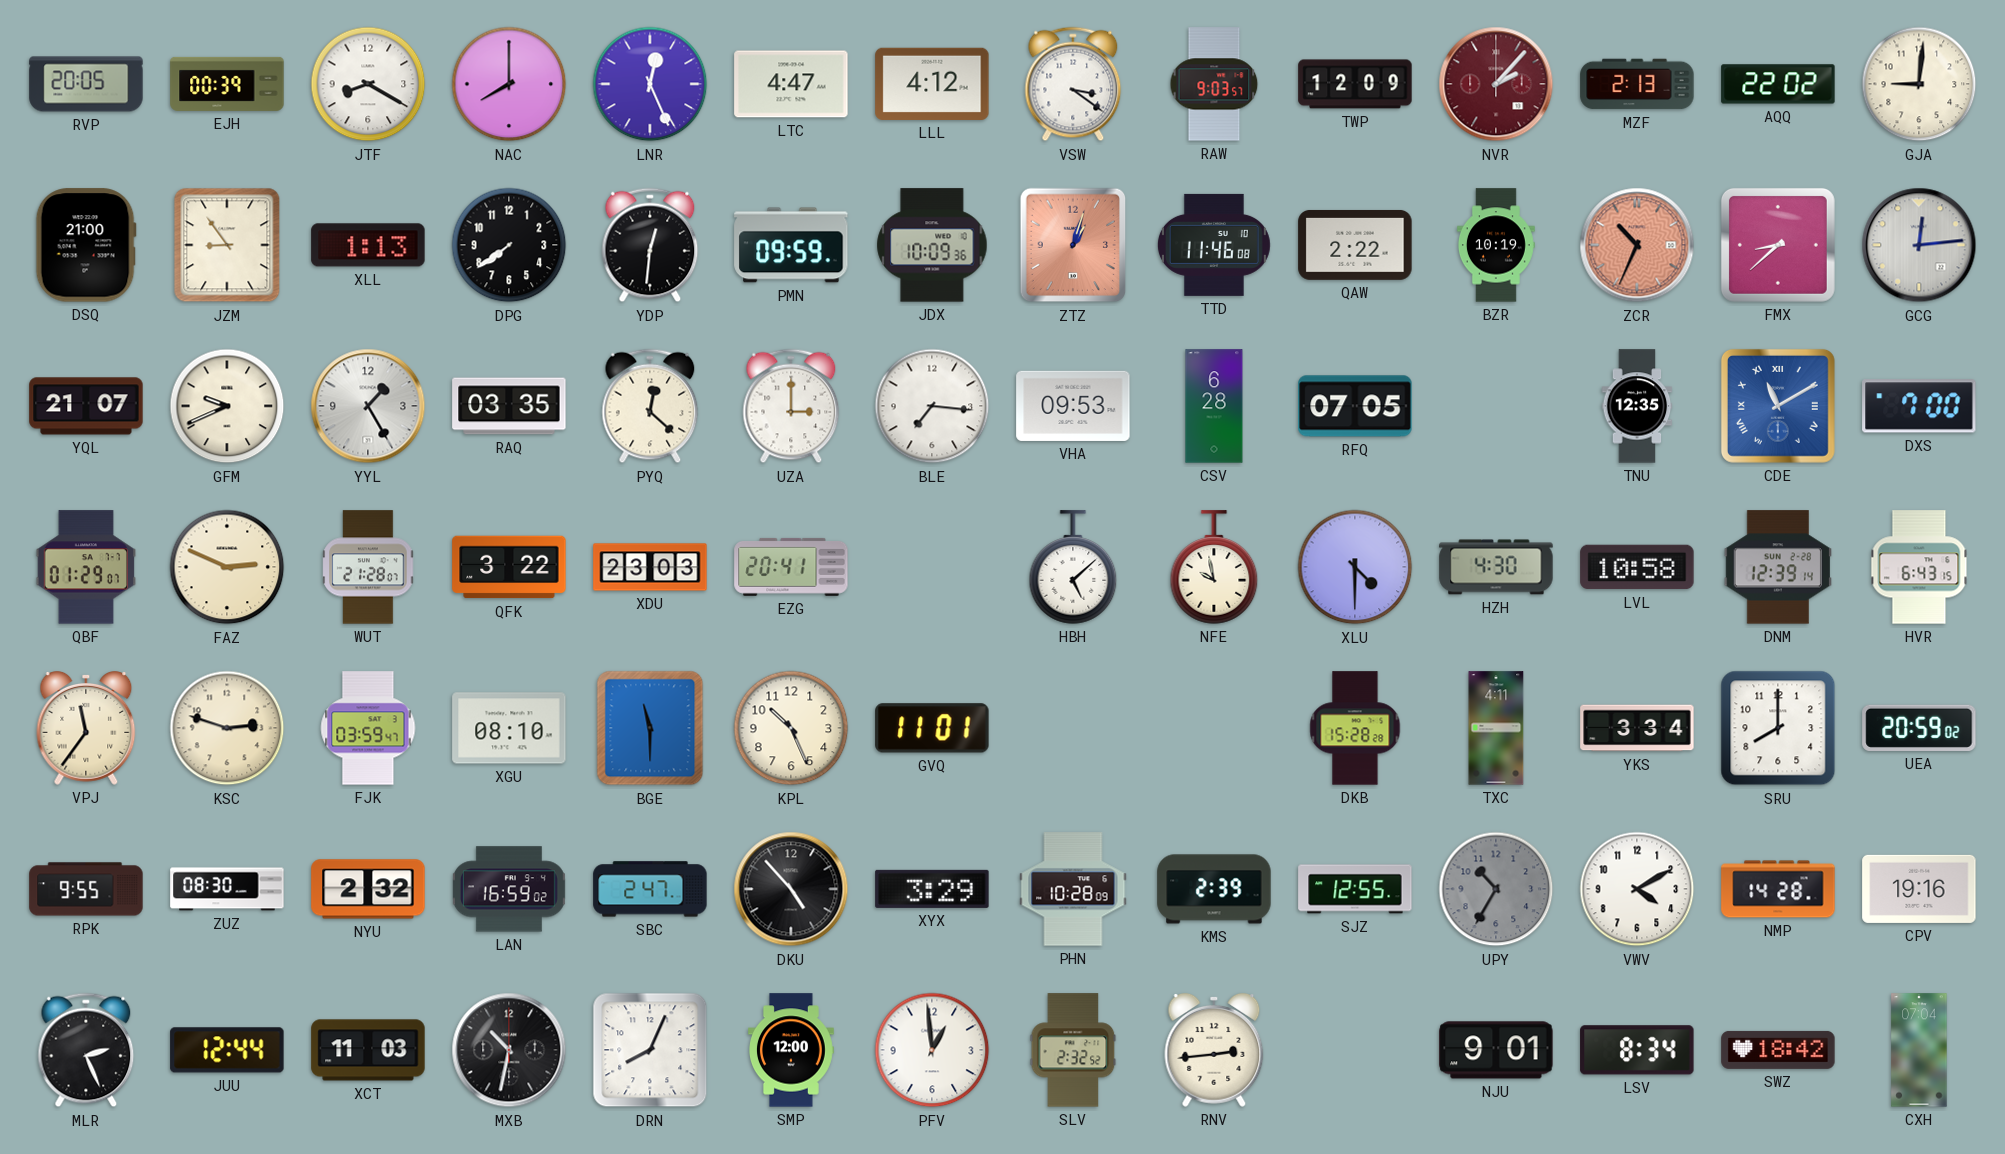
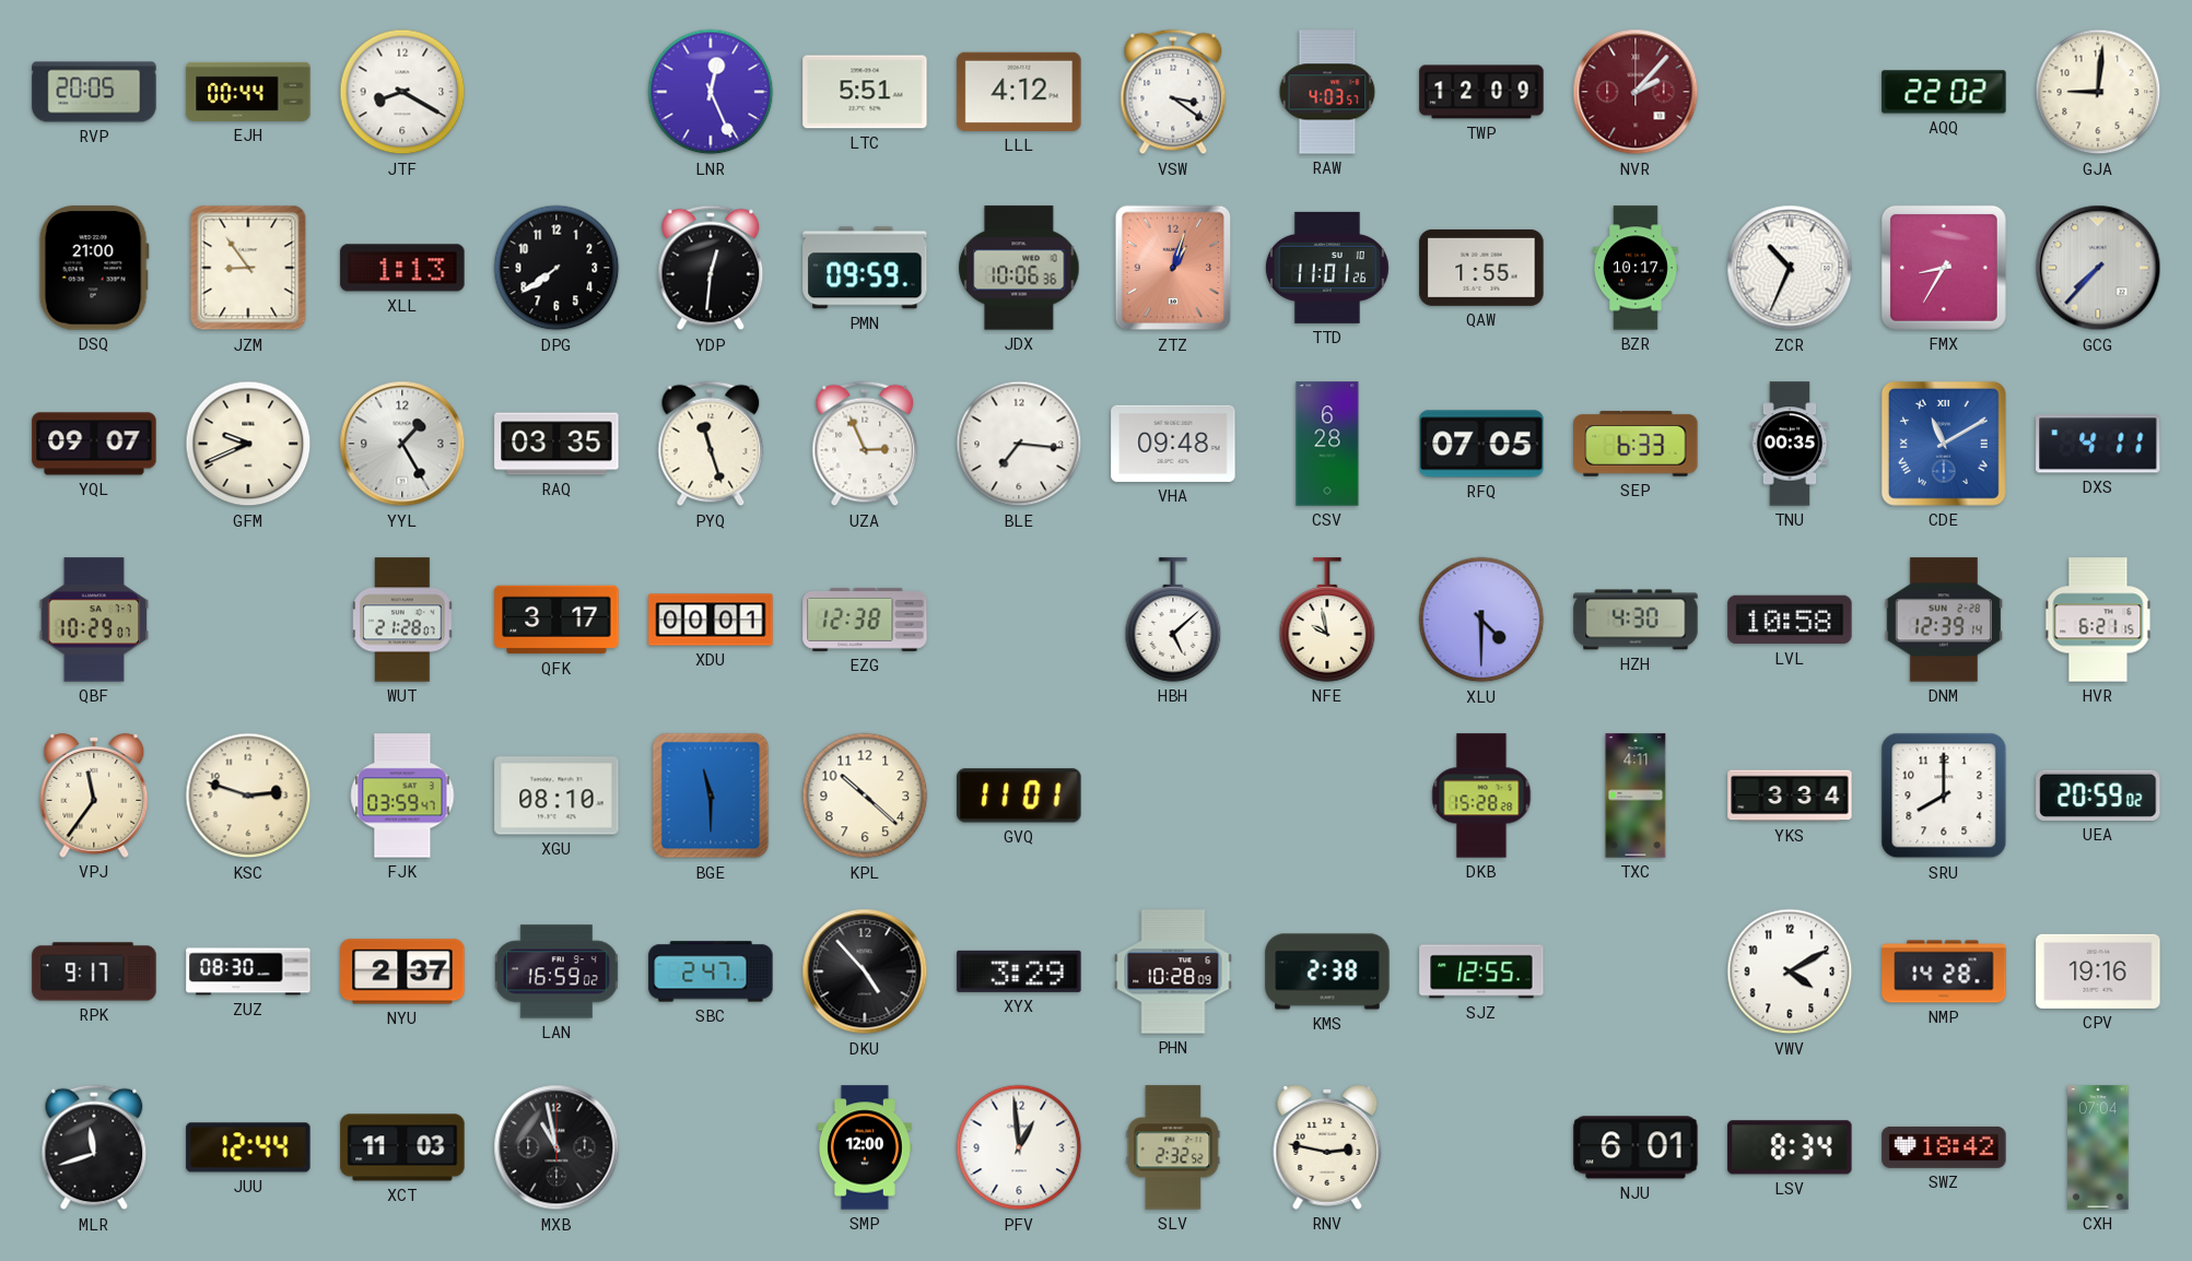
EJH: 00:39 -> 00:44 (248, 92)
NAC: 8:00 -> none (509, 84)
LTC: 4:47 -> 5:51 (865, 92)
RAW: 9:03 -> 4:03 (1327, 92)
MZF: 2:13 -> none (1637, 84)
JDX: 10:09 -> 10:06 (1019, 268)
TTD: 11:46 -> 11:01 (1327, 268)
QAW: 2:22 -> 1:55 (1481, 268)
BZR: 10:19 -> 10:17 (1636, 268)
ZCR dial: salmon -> white (1790, 268)
FMX: 8:38 -> 8:35 (1944, 268)
GCG: 12:14 -> 7:37 (2098, 268)
YQL: 21:07 -> 09:07 (94, 444)
PYQ: 12:22 -> 11:27 (711, 444)
UZA: 3:00 -> 2:56 (865, 444)
VHA: 09:53 -> 09:48 (1173, 444)
SEP: none -> 6:33 (1636, 444)
TNU: 12:35 -> 00:35 (1790, 444)
DXS: 7:00 -> 4:11 (2098, 444)
QBF: 01:29 -> 10:29 (94, 620)
FAZ: 2:49 -> none (227, 567)
QFK: 3:22 -> 3:17 (556, 620)
XDU: 23:03 -> 00:01 (711, 620)
EZG: 20:41 -> 12:38 (865, 620)
HVR: 6:43 -> 6:21 (2098, 620)
KPL: 10:26 -> 10:22 (865, 796)
RPK: 9:55 -> 9:17 (94, 971)
NYU: 2:32 -> 2:37 (402, 971)
KMS: 2:39 -> 2:38 (1327, 971)
UPY: 10:35 -> none (1496, 889)
MLR: 2:26 -> 11:42 (94, 1147)
MXB: 10:32 -> 10:58 (556, 1147)
DRN: 8:04 -> none (650, 1050)
RNV: 2:44 -> 2:47 (1327, 1148)
NJU: 9:01 -> 6:01 (1636, 1147)
